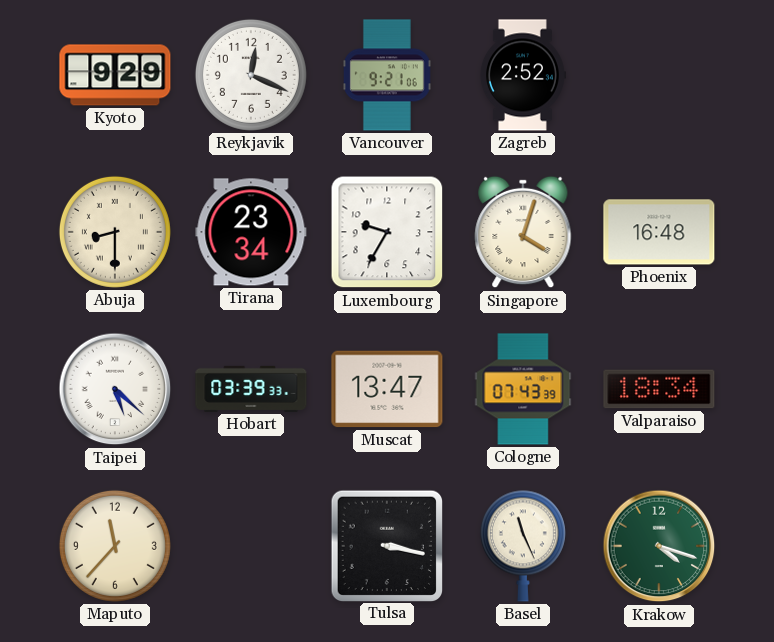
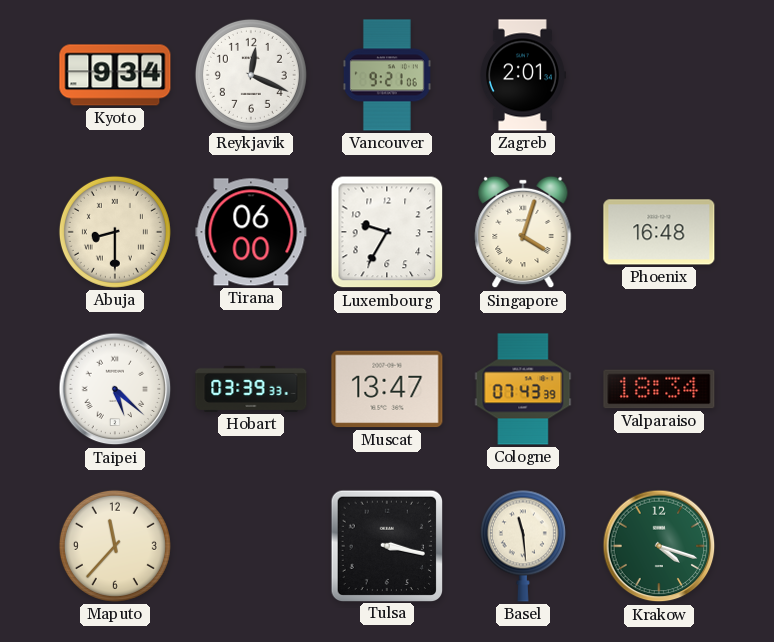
Kyoto: 9:29 -> 9:34 (115, 75)
Zagreb: 2:52 -> 2:01 (522, 75)
Tirana: 23:34 -> 06:00 (251, 232)
Basel: 11:26 -> 11:29 (523, 546)
